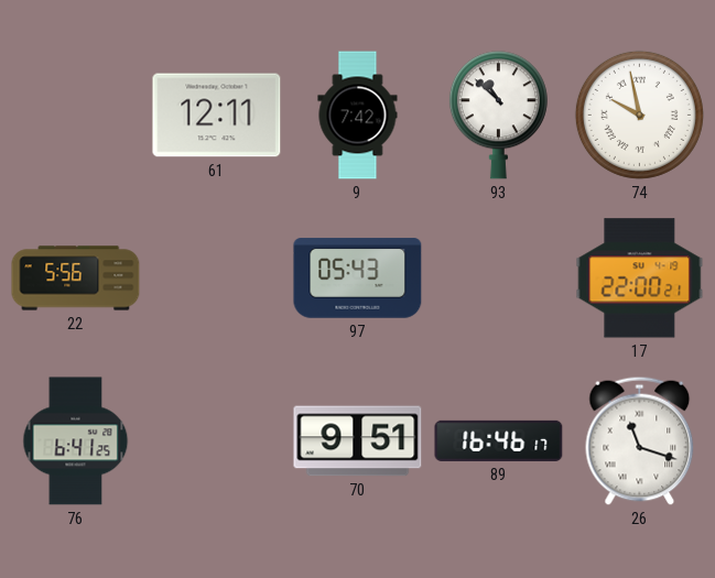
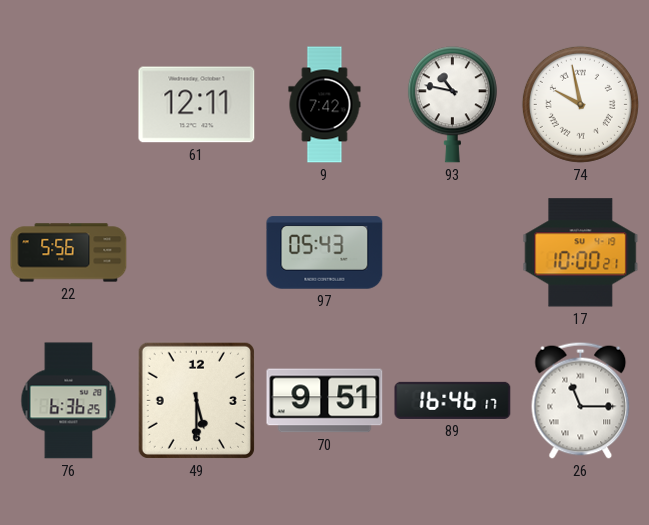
93: 10:52 -> 10:47 (452, 105)
17: 22:00 -> 10:00 (581, 253)
76: 6:41 -> 6:36 (69, 401)
49: none -> 5:30 (196, 400)
26: 11:18 -> 11:15 (581, 400)
